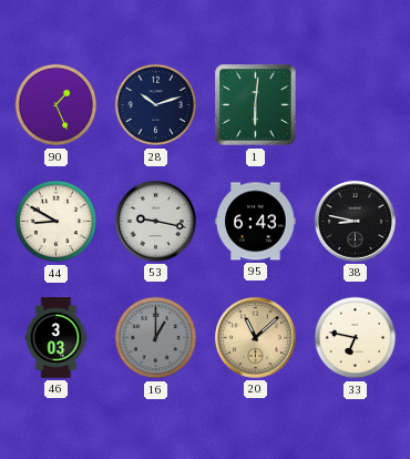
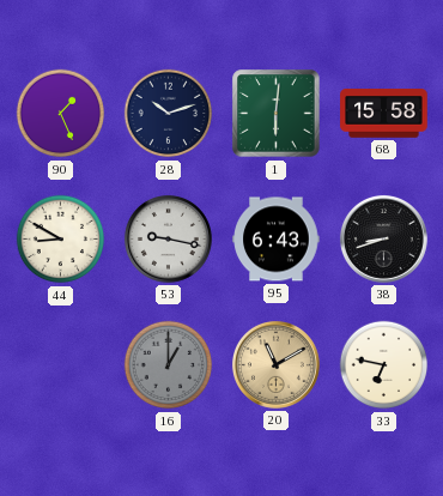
68: none -> 15:58 (384, 114)
38: 8:47 -> 8:42 (383, 238)
46: 3:03 -> none (57, 338)
20: 11:08 -> 11:10 (275, 364)
